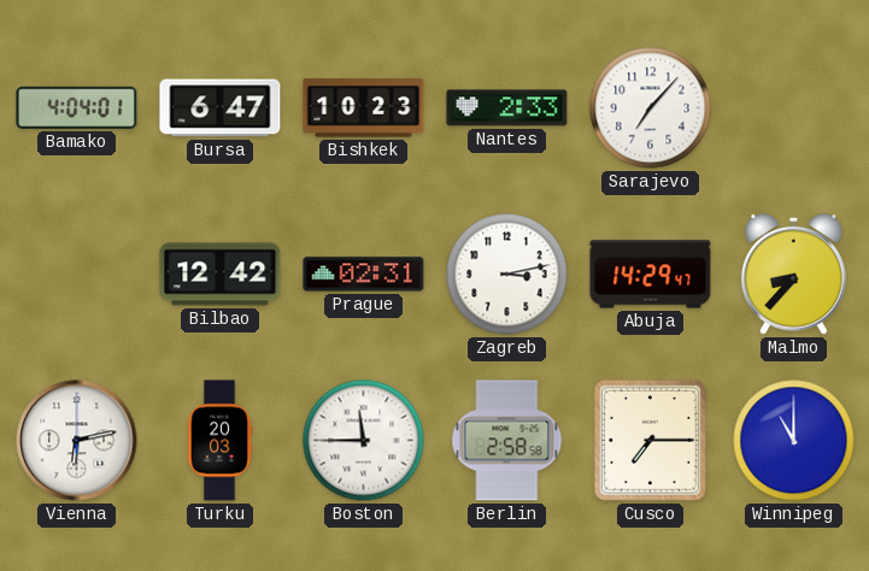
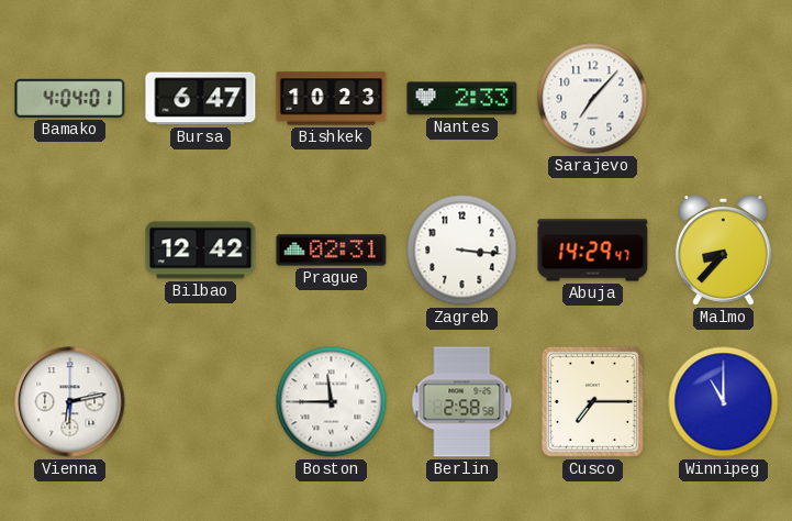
Zagreb: 3:13 -> 3:16 (462, 251)
Turku: 20:03 -> none (219, 441)
